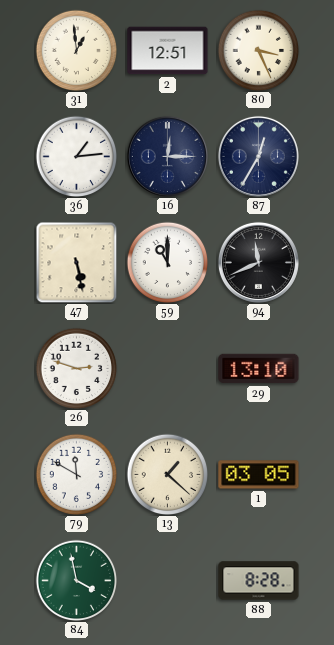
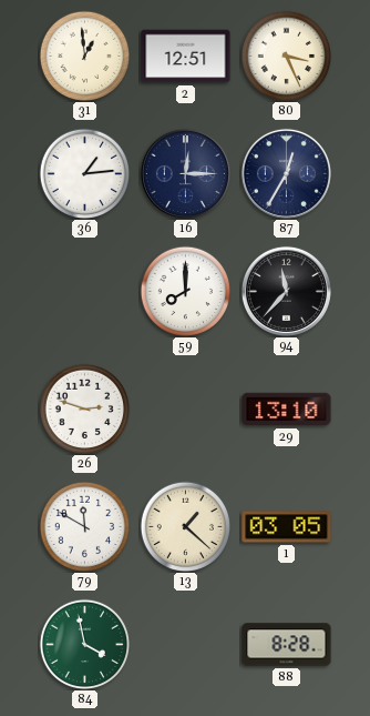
47: 5:28 -> none (76, 262)
59: 11:00 -> 8:00 (185, 291)
94: 11:41 -> 11:37 (286, 291)
